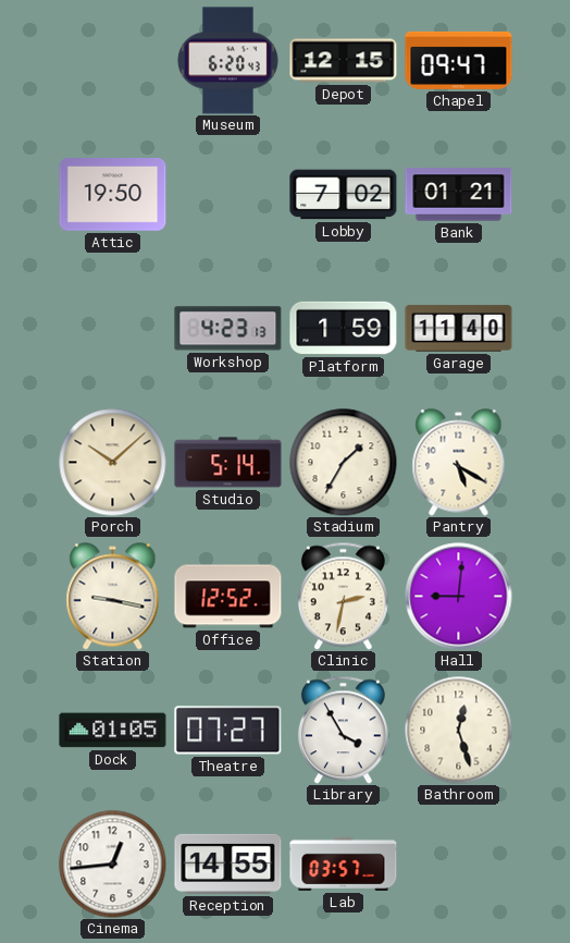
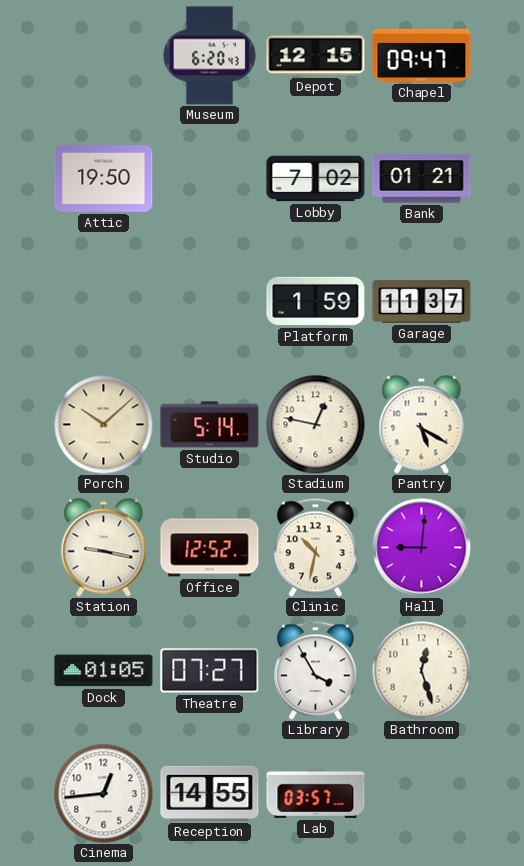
Workshop: 4:23 -> none (228, 329)
Garage: 11:40 -> 11:37 (422, 302)
Stadium: 1:35 -> 12:47 (316, 425)
Clinic: 2:32 -> 10:32 (315, 547)
